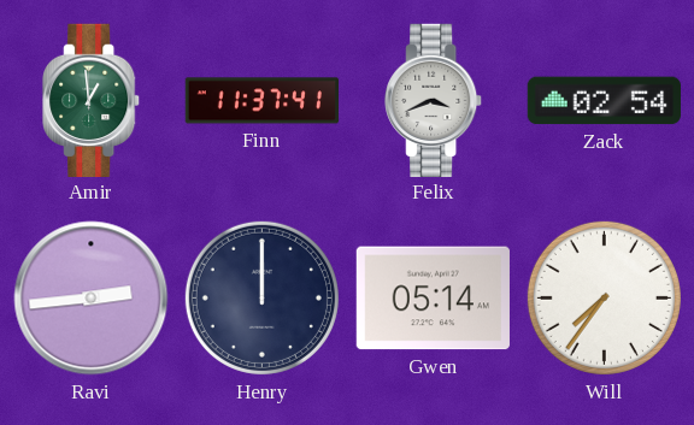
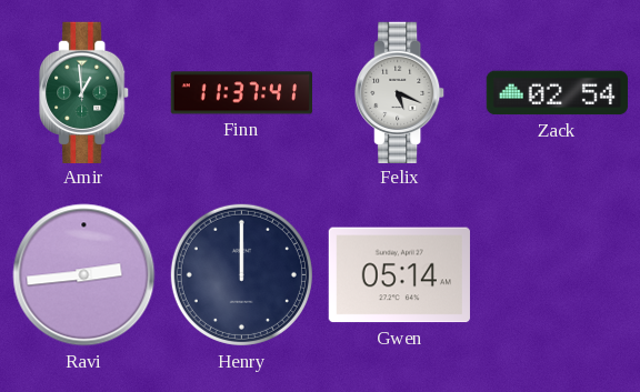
Felix: 3:41 -> 5:19 (400, 92)
Will: 7:36 -> none (604, 297)
